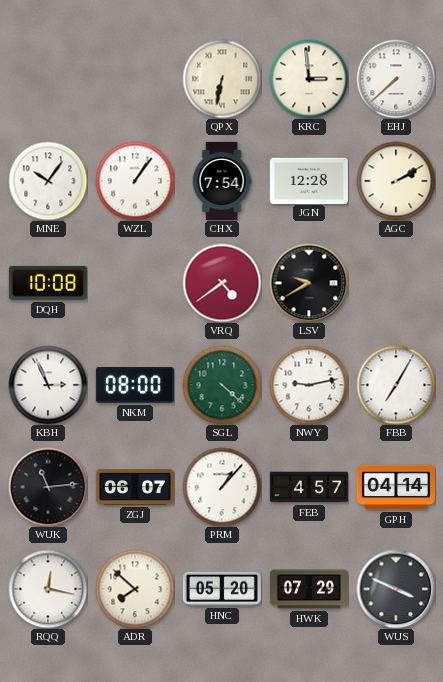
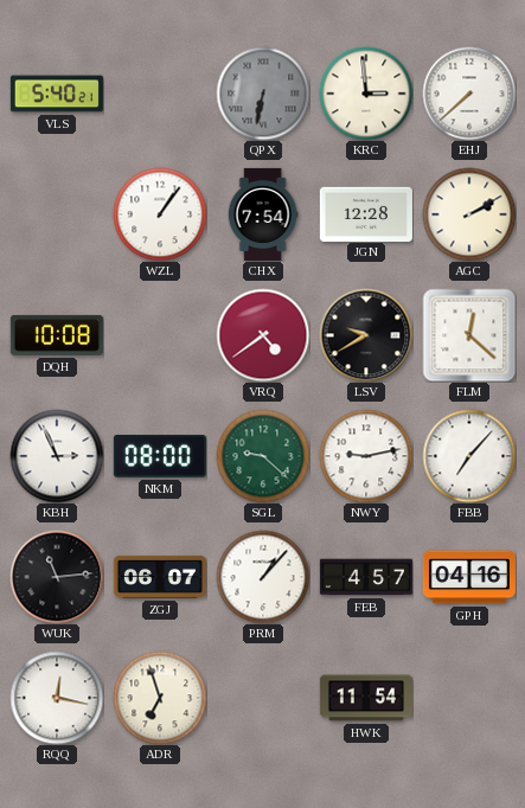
VLS: none -> 5:40 (57, 94)
QPX dial: cream -> grey (263, 94)
MNE: 10:06 -> none (48, 181)
FLM: none -> 12:22 (469, 335)
SGL: 4:22 -> 9:22 (263, 456)
FBB: 7:05 -> 7:07 (469, 456)
GPH: 04:14 -> 04:16 (469, 577)
ADR: 7:52 -> 6:57 (160, 698)
HNC: 05:20 -> none (222, 589)
HWK: 07:29 -> 11:54 (366, 698)
WUS: 3:49 -> none (396, 589)
